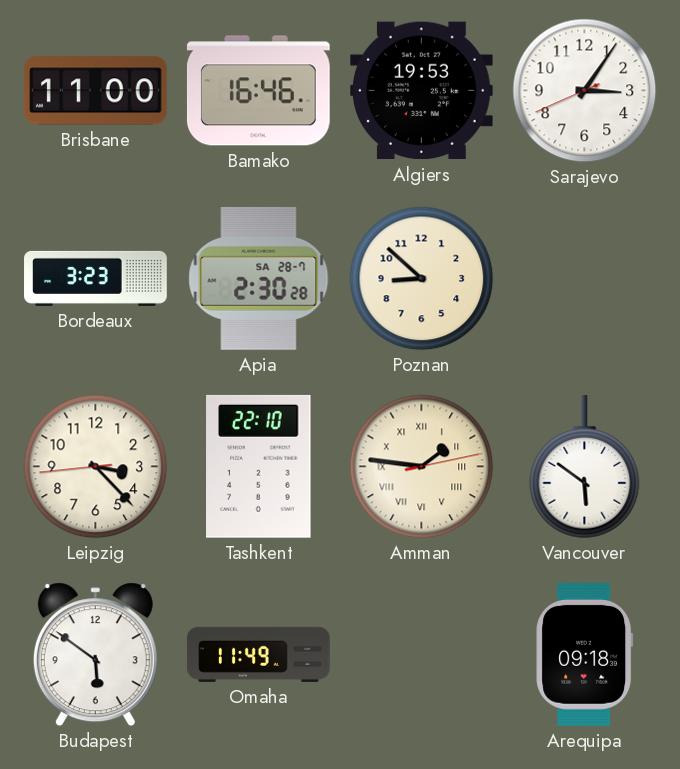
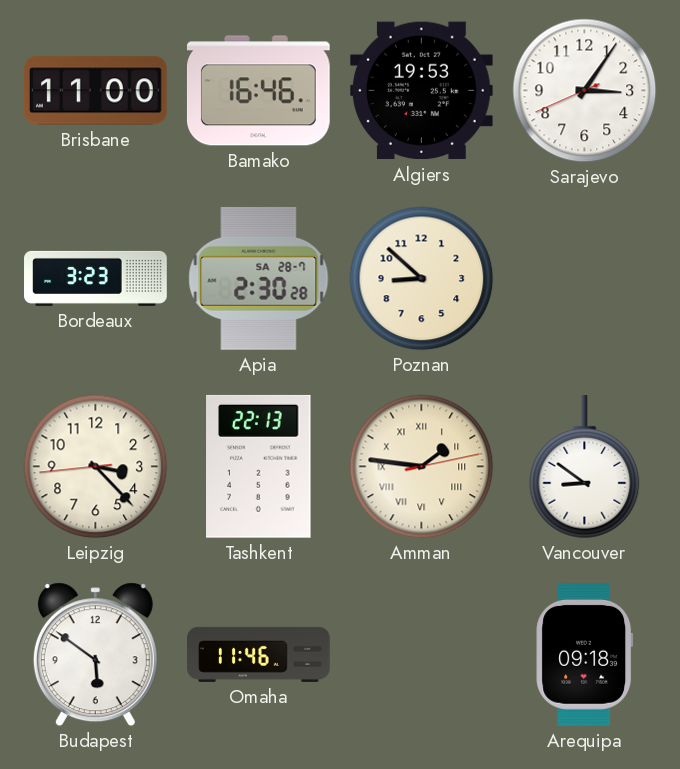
Tashkent: 22:10 -> 22:13 (259, 466)
Vancouver: 5:51 -> 8:51 (585, 468)
Omaha: 11:49 -> 11:46 (259, 654)
